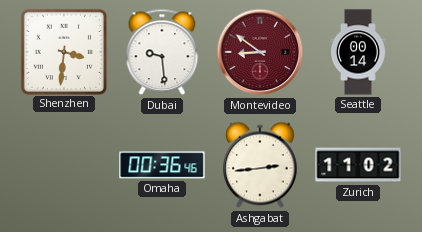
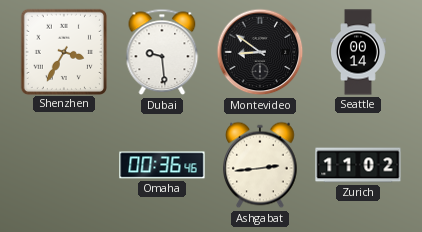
Shenzhen: 3:31 -> 3:35 (63, 51)
Montevideo dial: burgundy -> black (260, 52)
